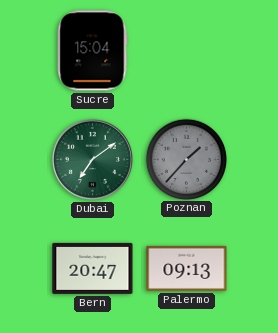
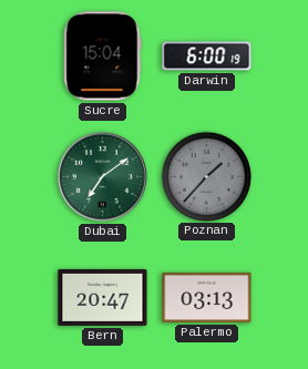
Darwin: none -> 6:00 (207, 57)
Palermo: 09:13 -> 03:13 (207, 297)
